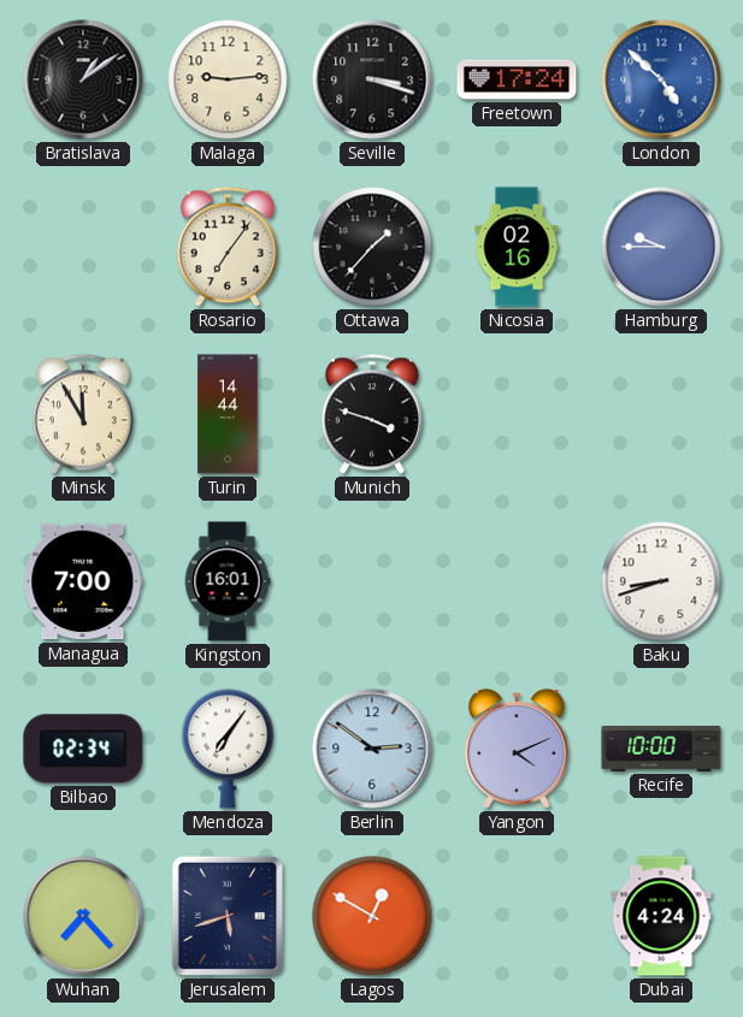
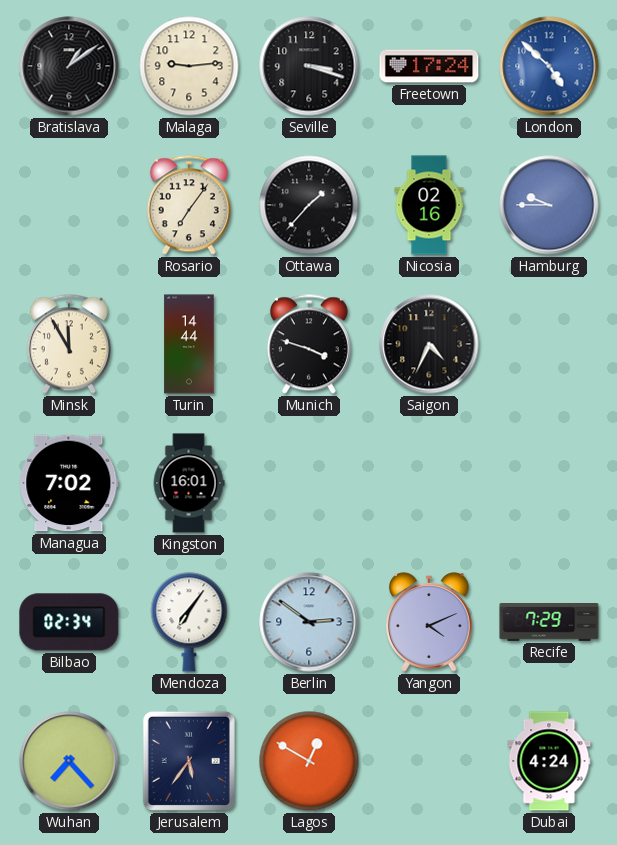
Saigon: none -> 4:34 (429, 344)
Managua: 7:00 -> 7:02 (69, 483)
Baku: 8:42 -> none (661, 581)
Recife: 10:00 -> 7:29 (549, 623)
Jerusalem: 5:42 -> 5:36 (189, 761)
